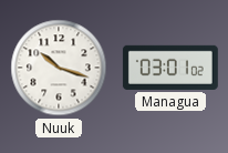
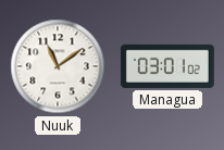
Nuuk: 10:18 -> 11:09 (58, 66)
